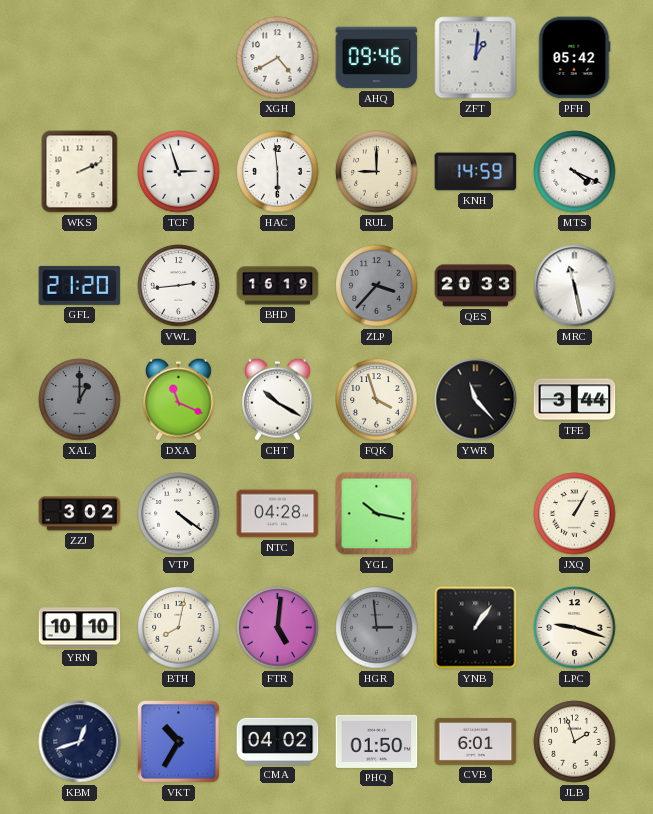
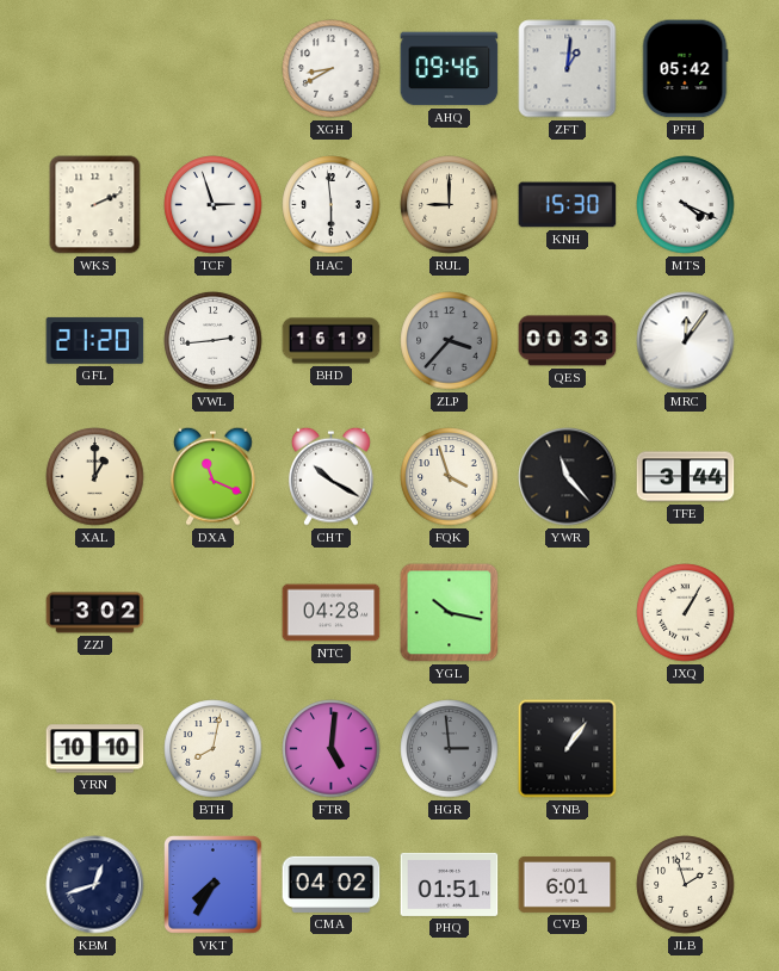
XGH: 4:40 -> 8:40 (332, 69)
KNH: 14:59 -> 15:30 (568, 205)
QES: 20:33 -> 00:33 (568, 341)
MRC: 11:28 -> 12:06 (686, 341)
XAL dial: grey -> cream (95, 477)
VTP: 4:21 -> none (179, 514)
LPC: 9:18 -> none (575, 628)
VKT: 10:35 -> 7:35 (214, 885)
PHQ: 01:50 -> 01:51 (450, 884)
